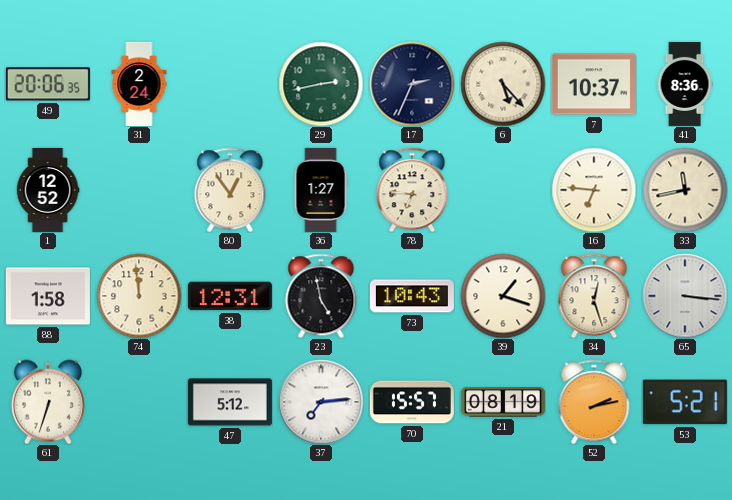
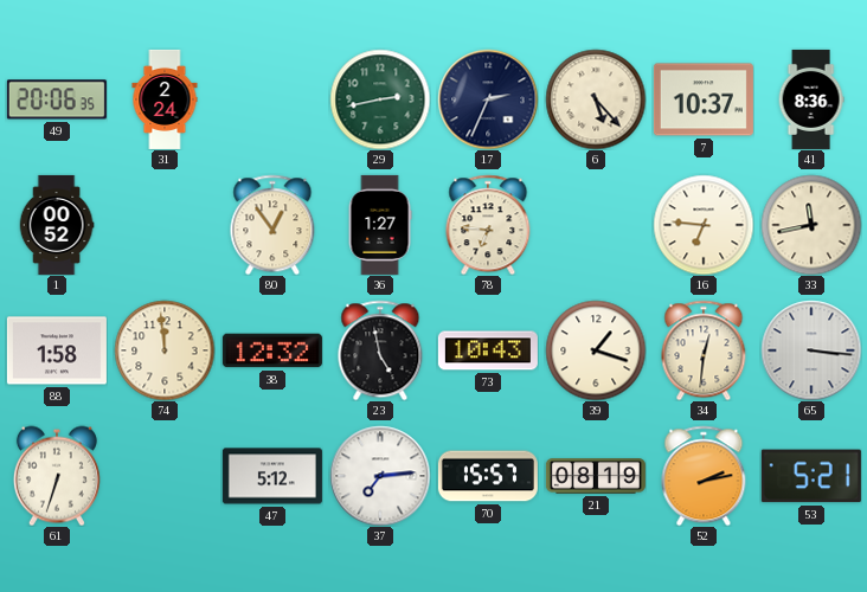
1: 12:52 -> 00:52 (57, 225)
38: 12:31 -> 12:32 (272, 350)
34: 12:27 -> 12:31 (704, 350)
